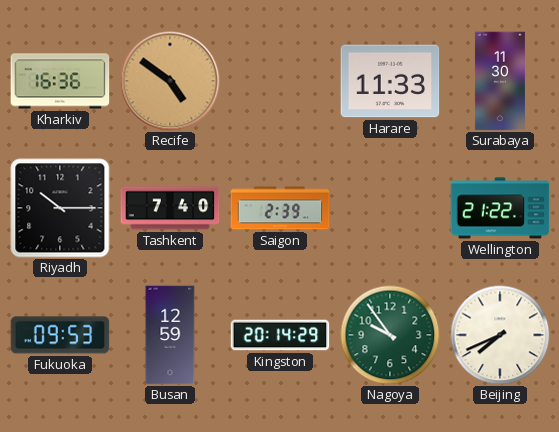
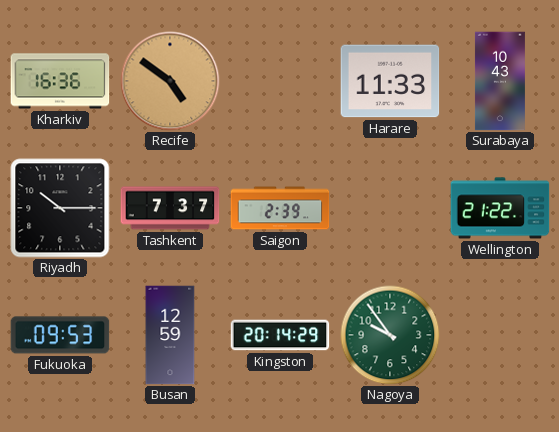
Surabaya: 11:30 -> 10:43 (500, 81)
Tashkent: 7:40 -> 7:37 (170, 208)
Beijing: 7:41 -> none (500, 335)
